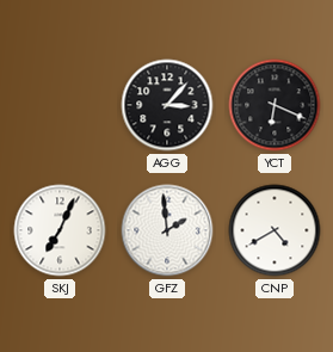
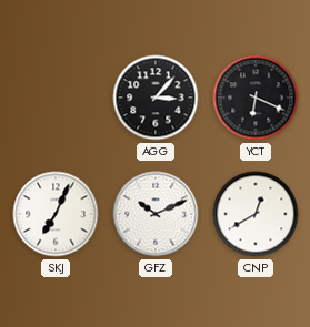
GFZ: 1:59 -> 10:11 (156, 214)
CNP: 4:40 -> 12:40 (256, 214)
